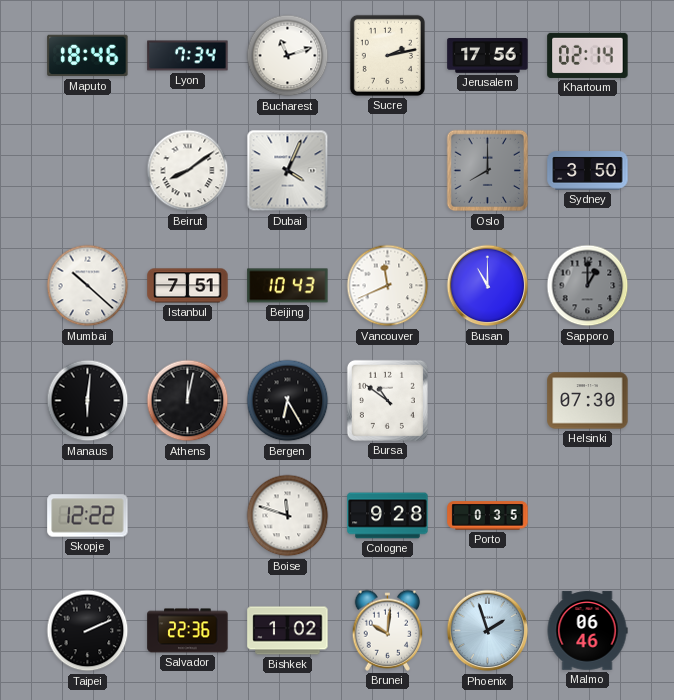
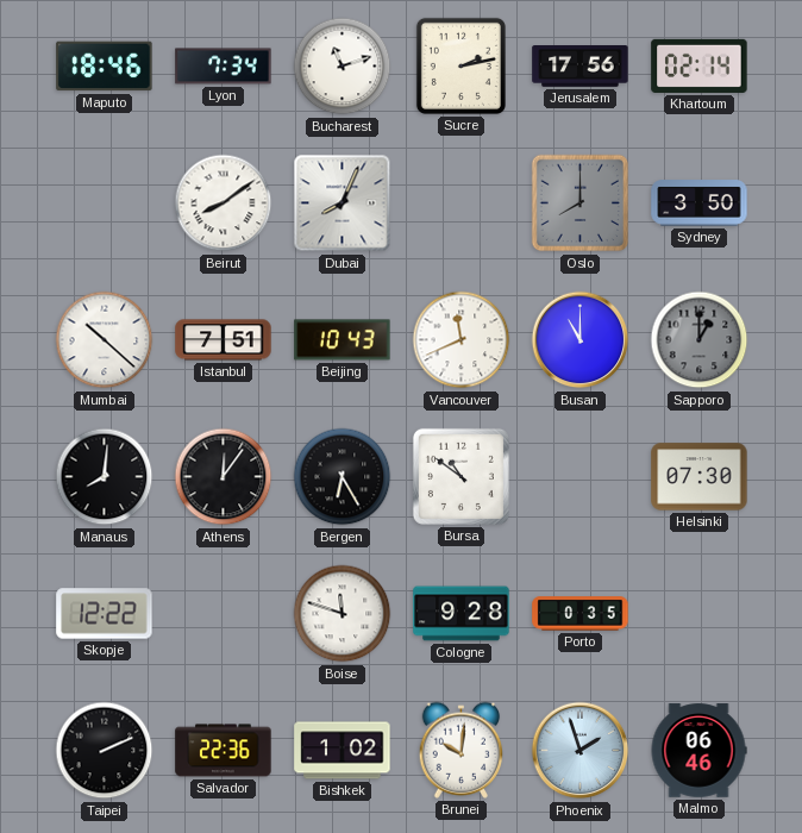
Dubai: 4:04 -> 8:04 (343, 203)
Manaus: 6:01 -> 8:01 (105, 477)
Athens: 12:02 -> 12:06 (224, 477)
